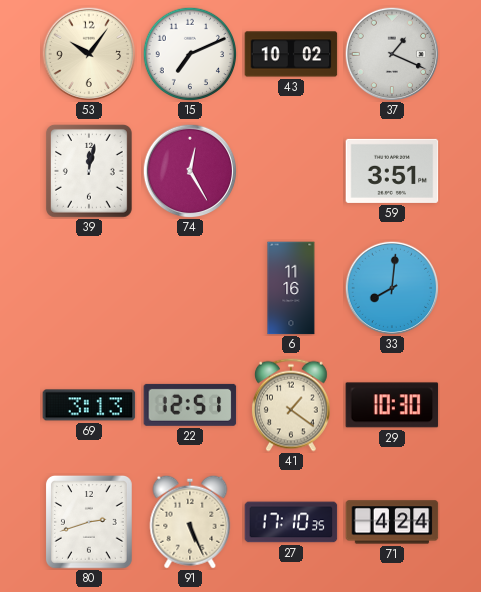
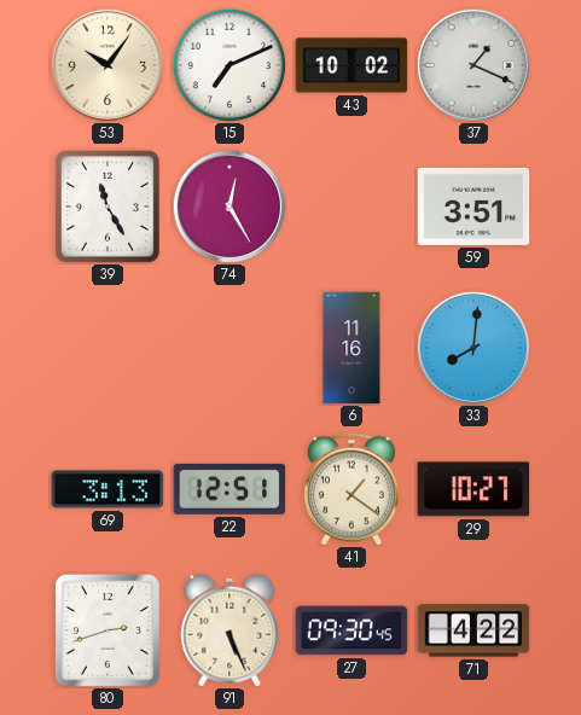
39: 12:02 -> 11:25 (108, 208)
29: 10:30 -> 10:27 (473, 489)
27: 17:10 -> 09:30 (351, 630)
71: 4:24 -> 4:22 (473, 630)
